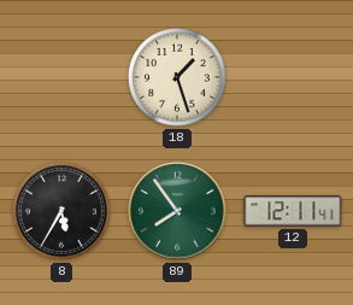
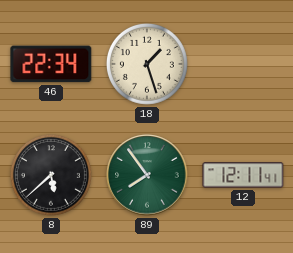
46: none -> 22:34 (51, 64)
8: 5:35 -> 5:38 (51, 175)
